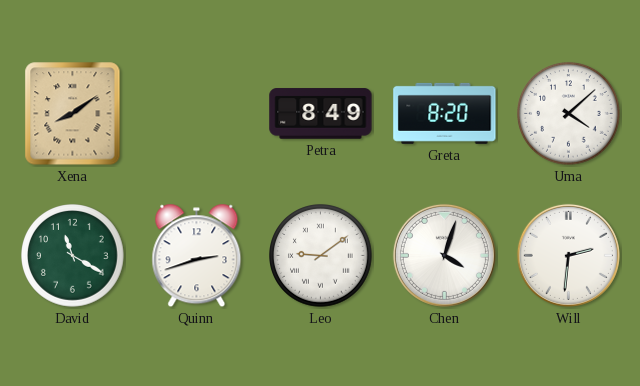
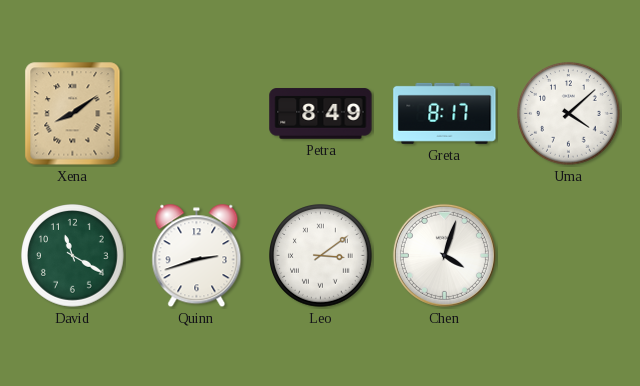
Greta: 8:20 -> 8:17 (445, 113)
Leo: 9:09 -> 3:09 (321, 256)
Will: 2:31 -> none (568, 255)
